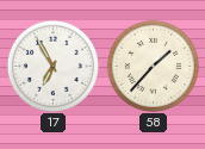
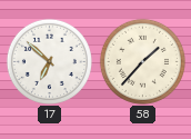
17: 6:55 -> 6:52 (49, 61)
